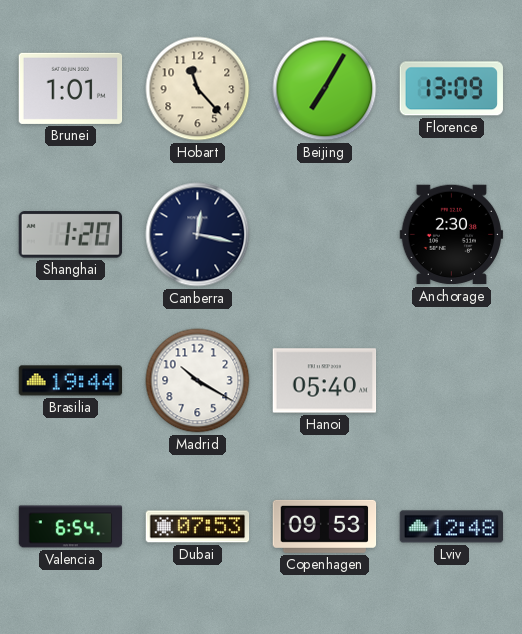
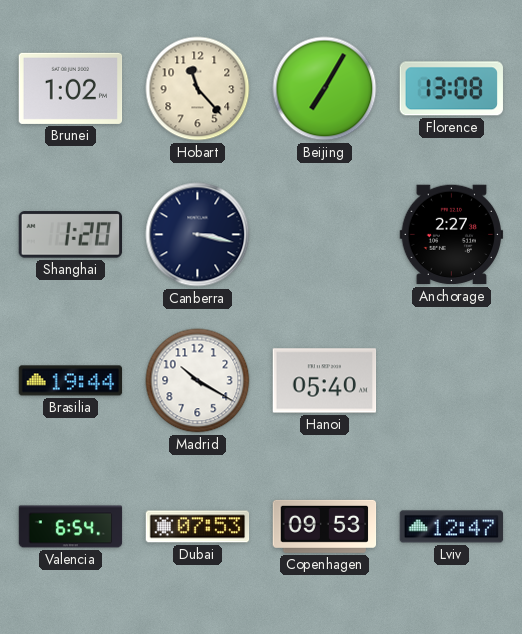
Brunei: 1:01 -> 1:02 (71, 88)
Florence: 13:09 -> 13:08 (451, 89)
Canberra: 12:17 -> 3:17 (198, 235)
Anchorage: 2:30 -> 2:27 (452, 235)
Lviv: 12:48 -> 12:47 (452, 527)
